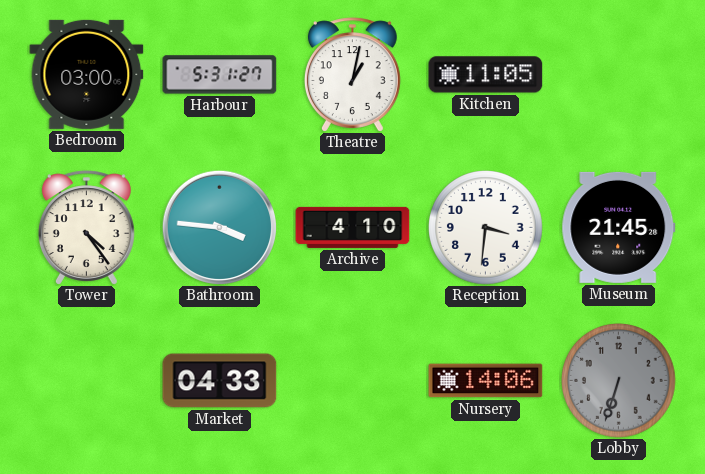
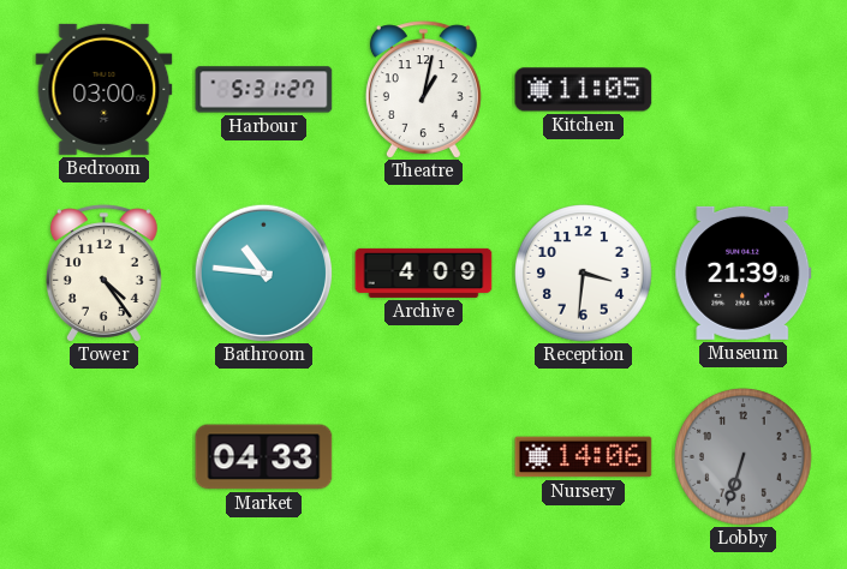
Bathroom: 3:46 -> 10:46 (263, 272)
Archive: 4:10 -> 4:09 (424, 272)
Museum: 21:45 -> 21:39 (744, 272)
